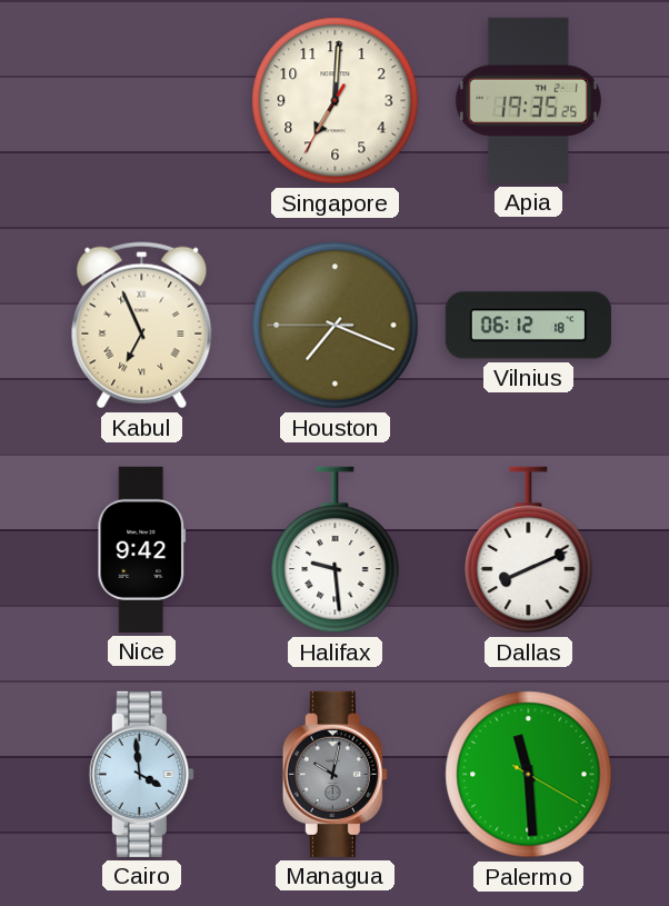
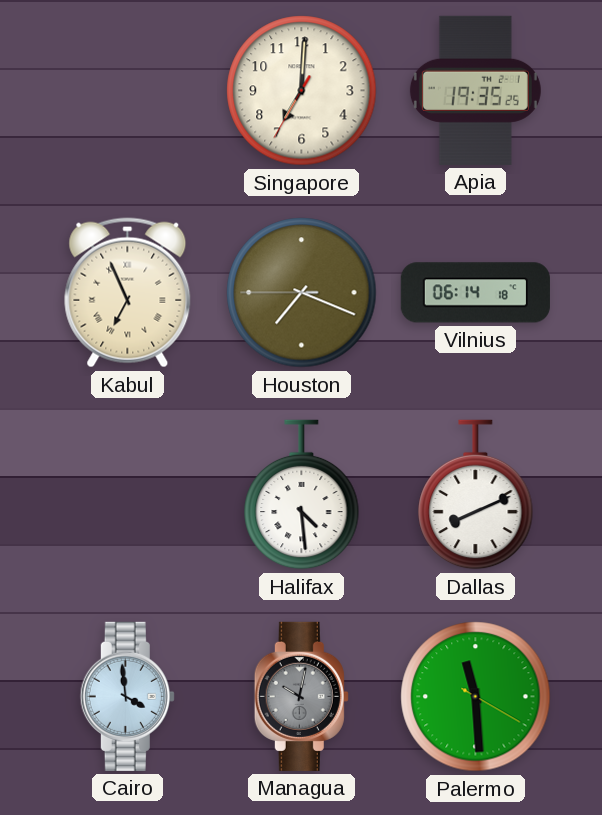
Vilnius: 06:12 -> 06:14 (475, 293)
Nice: 9:42 -> none (142, 549)
Halifax: 9:29 -> 4:29 (302, 495)
